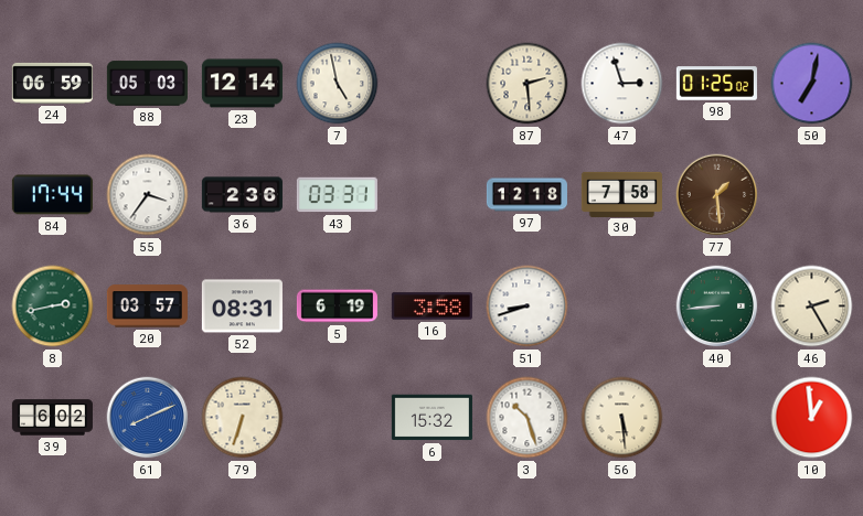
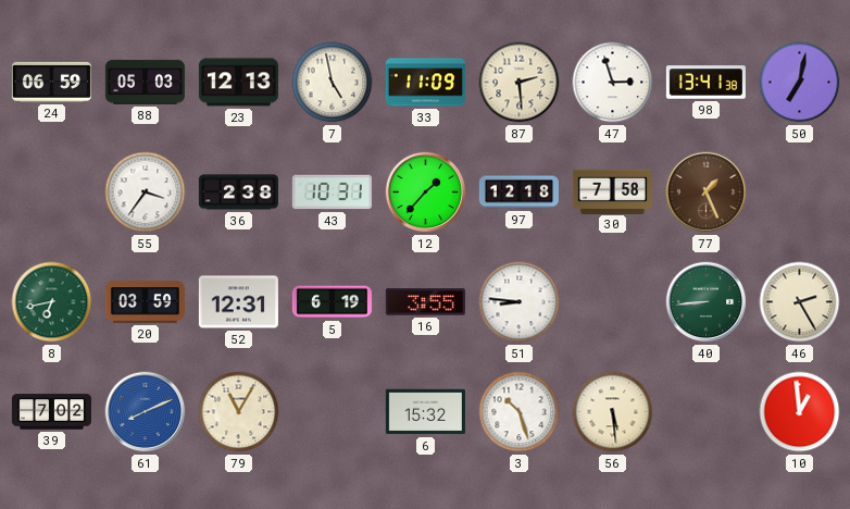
23: 12:14 -> 12:13 (238, 83)
33: none -> 11:09 (425, 83)
98: 01:25 -> 13:41 (705, 83)
84: 17:44 -> none (52, 195)
36: 2:36 -> 2:38 (238, 193)
43: 03:31 -> 10:31 (332, 193)
12: none -> 1:37 (426, 193)
77: 1:29 -> 1:26 (707, 193)
8: 2:43 -> 6:43 (52, 302)
20: 03:57 -> 03:59 (145, 302)
52: 08:31 -> 12:31 (238, 302)
16: 3:58 -> 3:55 (425, 302)
51: 8:42 -> 8:46 (520, 302)
39: 6:02 -> 7:02 (51, 412)
79: 6:33 -> 11:05 (239, 412)
